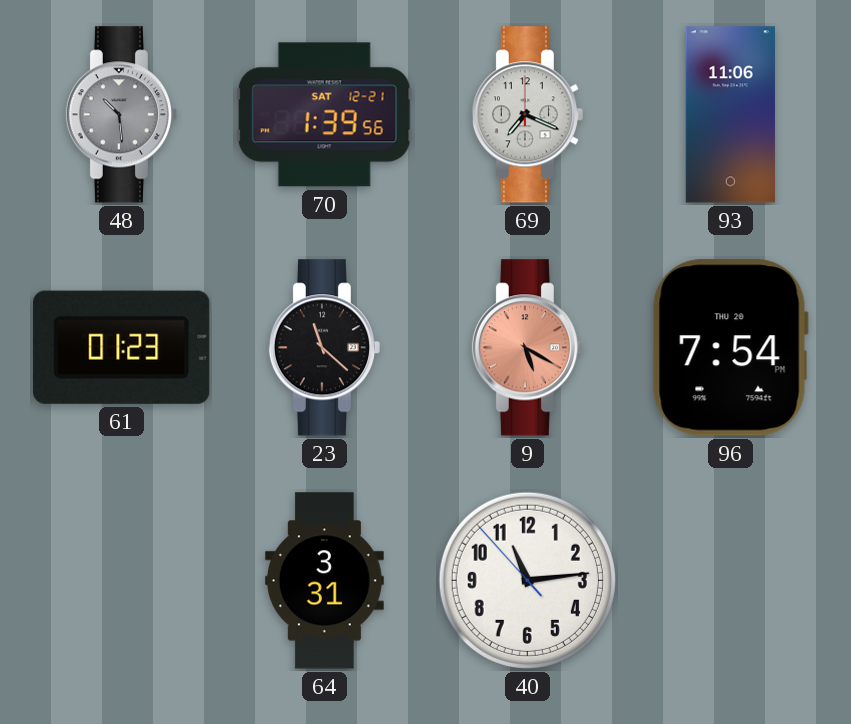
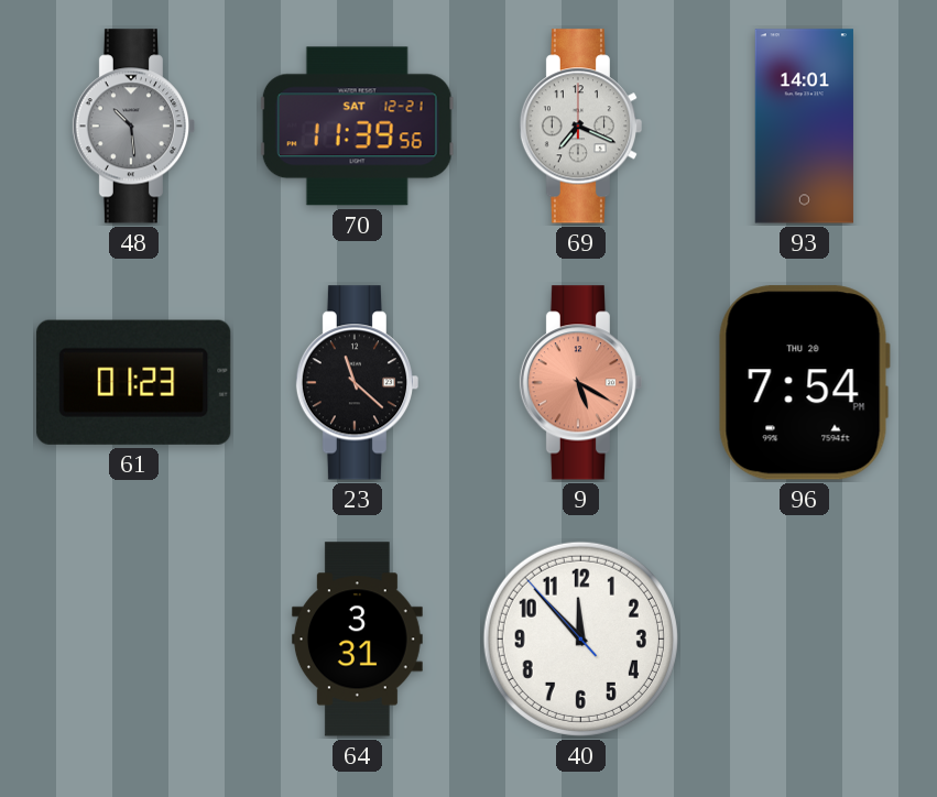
70: 1:39 -> 11:39 (357, 127)
93: 11:06 -> 14:01 (804, 127)
40: 11:13 -> 11:52 (580, 638)
